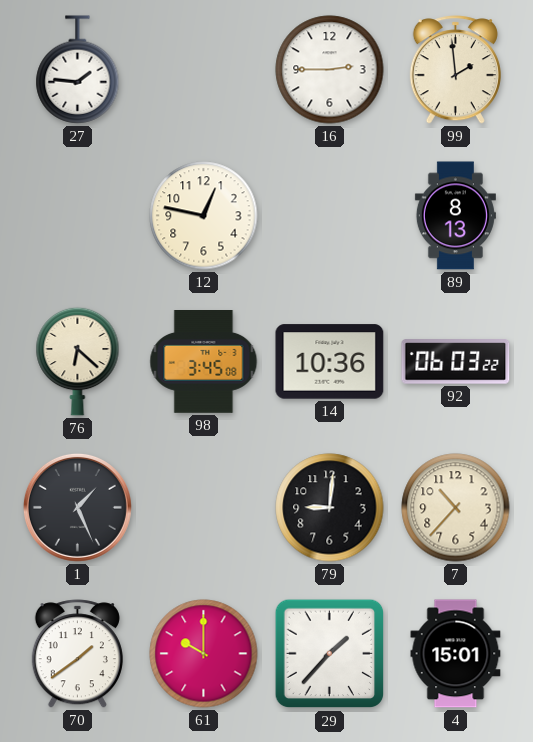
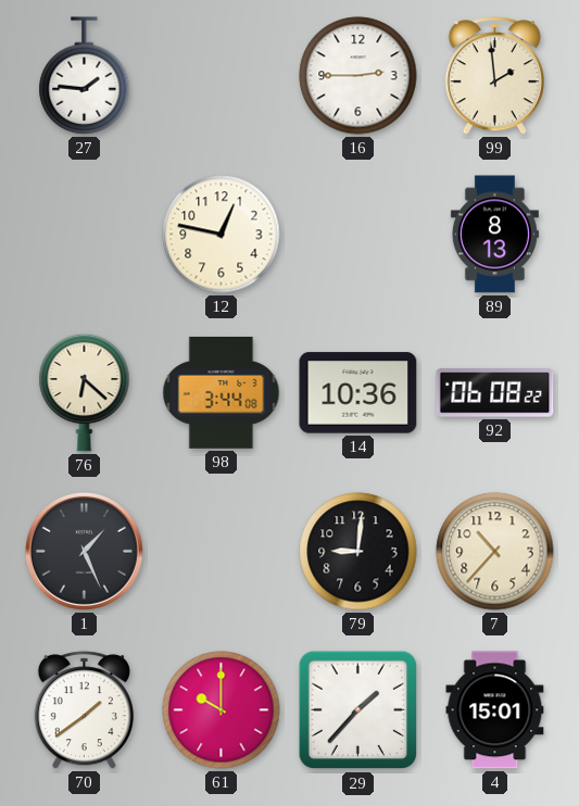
98: 3:45 -> 3:44 (222, 393)
92: 06:03 -> 06:08 (495, 393)
